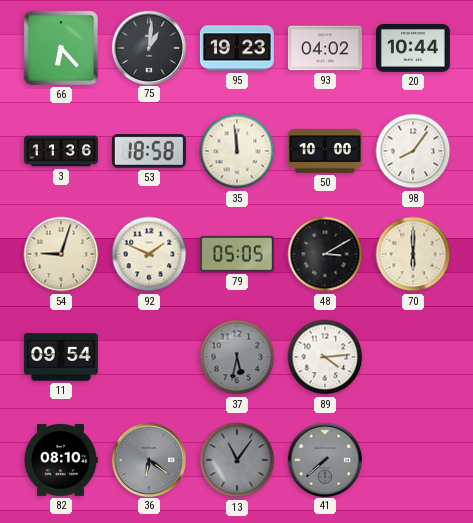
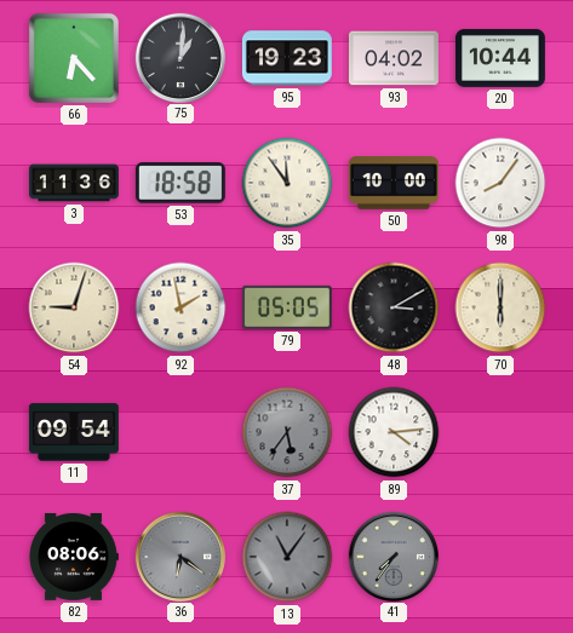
35: 11:59 -> 11:54 (287, 183)
92: 1:49 -> 1:58 (181, 307)
37: 5:32 -> 5:36 (287, 432)
82: 08:10 -> 08:06 (74, 557)
41: 7:38 -> 7:36 (392, 556)
